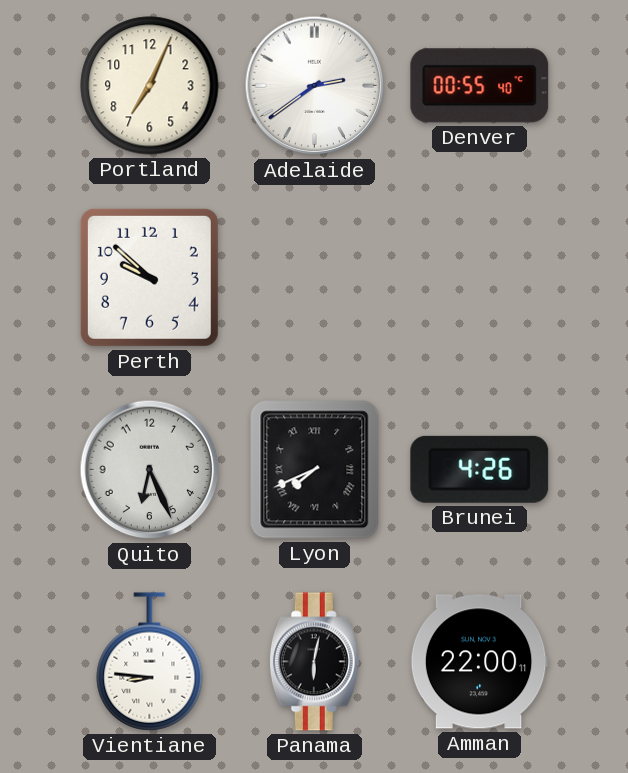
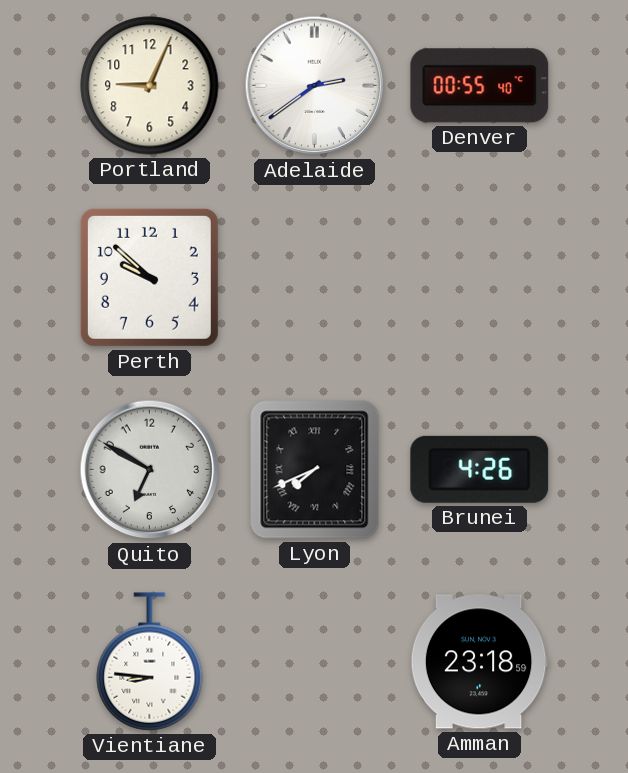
Portland: 7:04 -> 9:04 (150, 86)
Quito: 6:26 -> 6:50 (150, 470)
Panama: 6:02 -> none (314, 662)
Amman: 22:00 -> 23:18 (479, 662)
